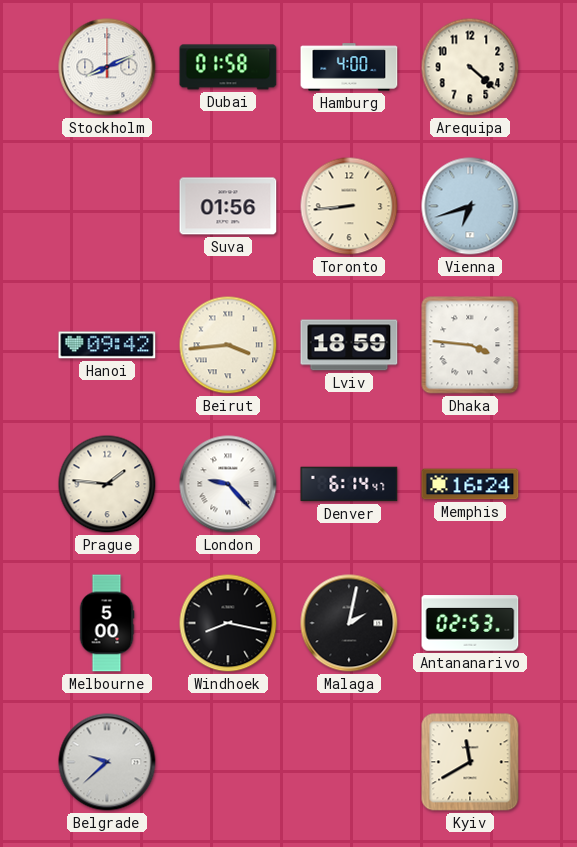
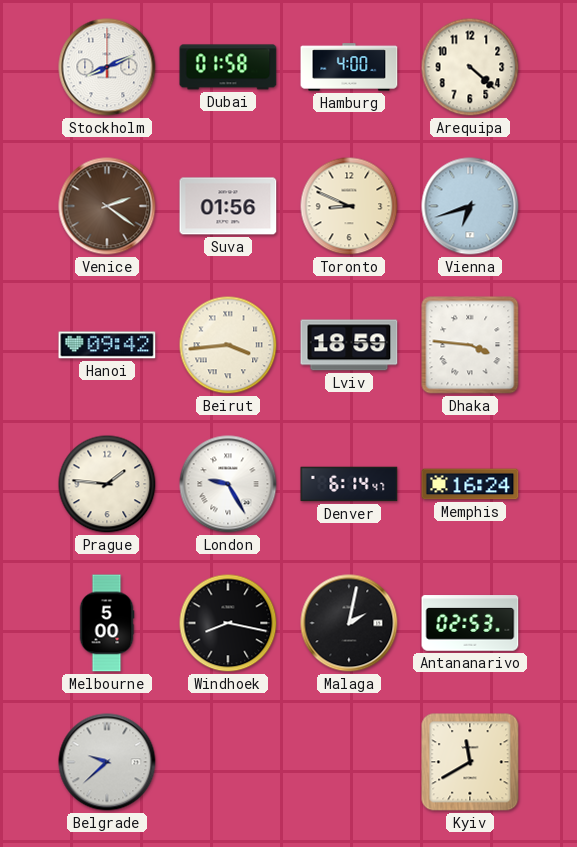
Venice: none -> 2:21 (107, 206)
Toronto: 8:44 -> 8:49 (349, 206)
London: 9:23 -> 9:25 (228, 484)
